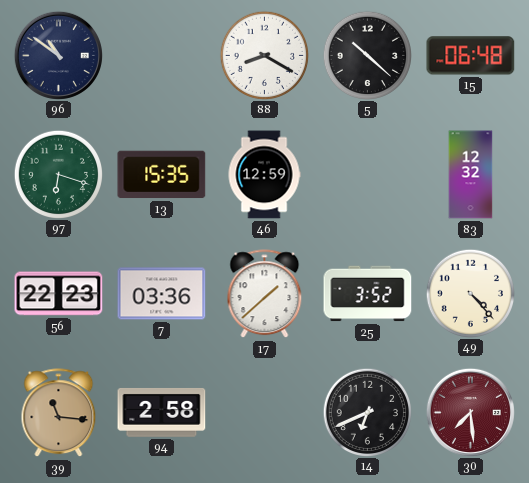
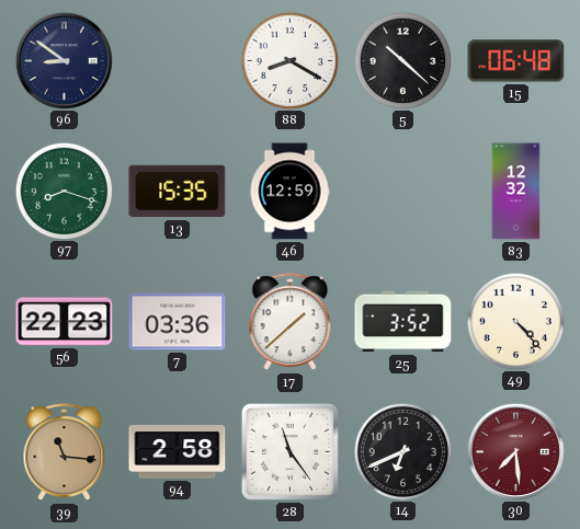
96: 10:51 -> 8:51 (64, 60)
97: 6:18 -> 8:18 (64, 191)
28: none -> 11:24 (289, 451)
